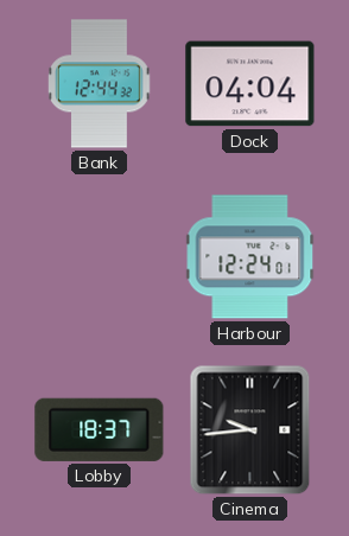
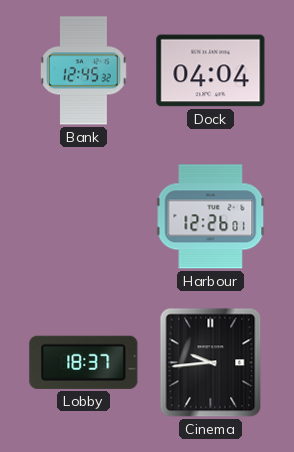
Bank: 12:44 -> 12:45 (84, 71)
Harbour: 12:24 -> 12:26 (211, 217)
